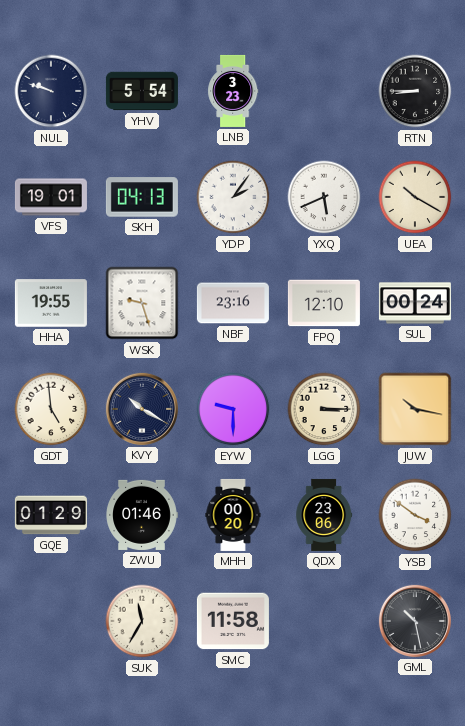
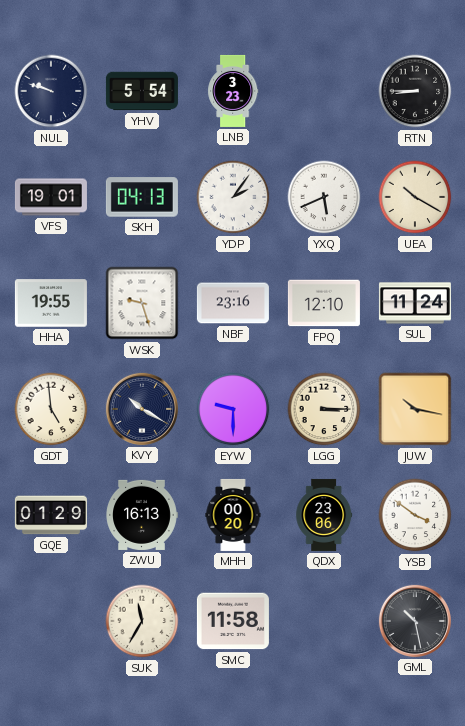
SUL: 00:24 -> 11:24 (415, 303)
ZWU: 01:46 -> 16:13 (142, 515)
